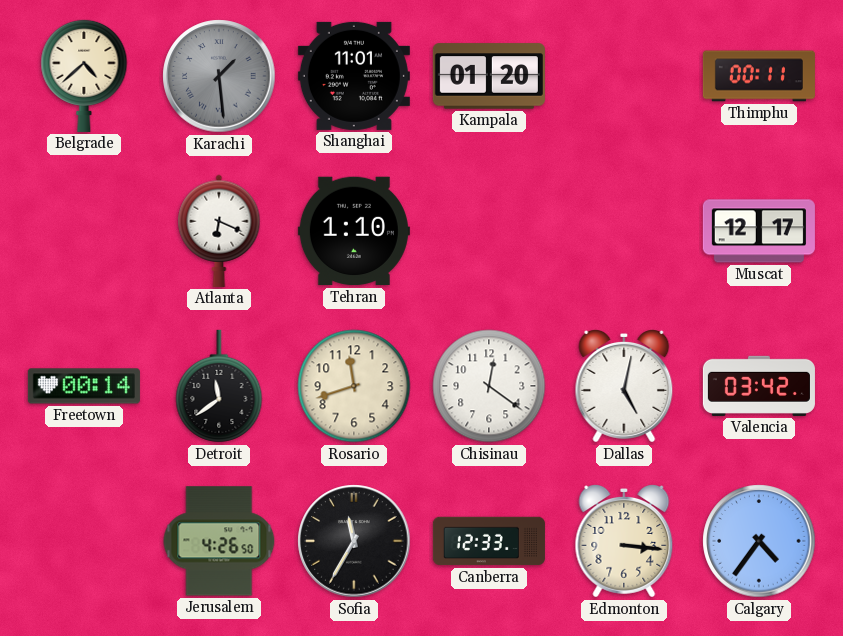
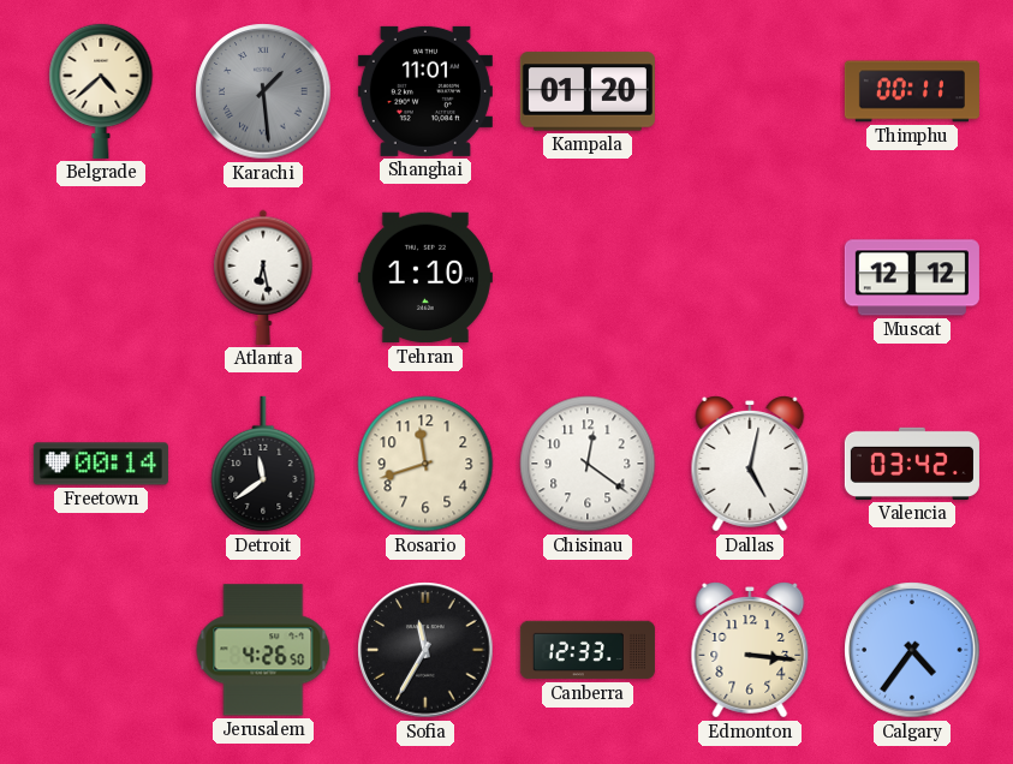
Atlanta: 6:19 -> 6:28 (263, 277)
Muscat: 12:17 -> 12:12 (912, 277)
